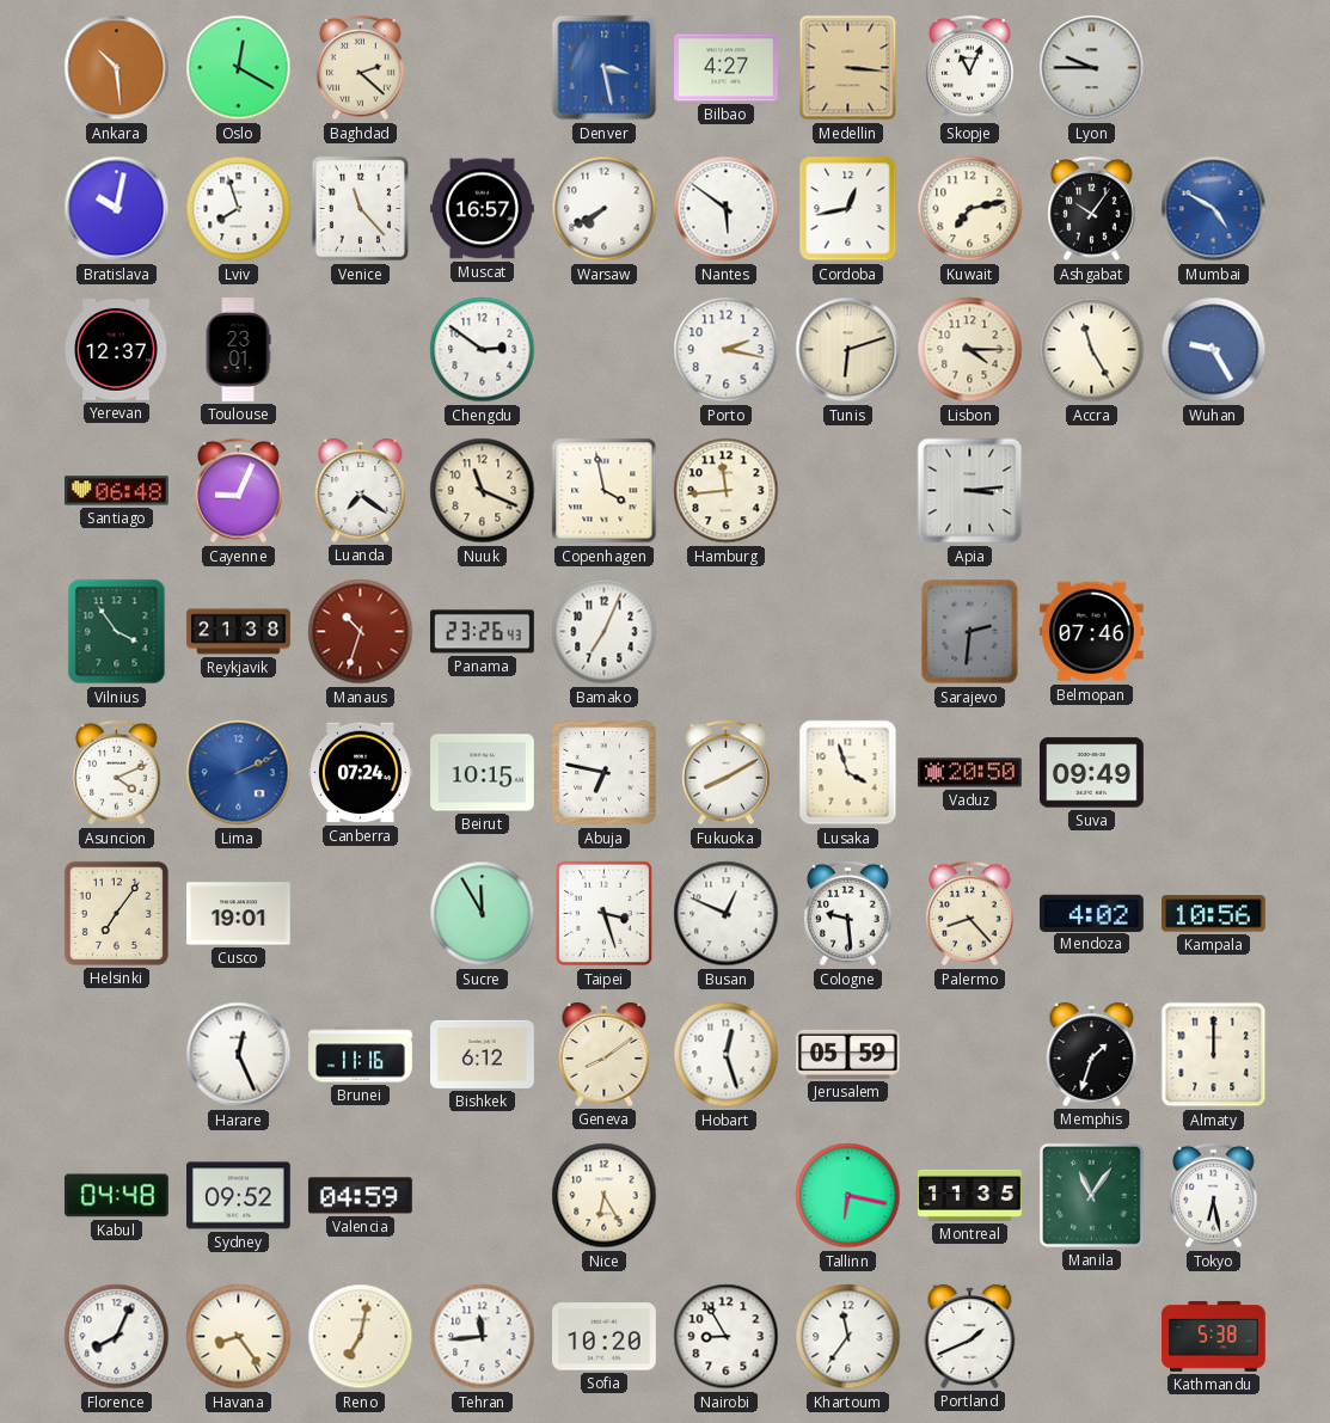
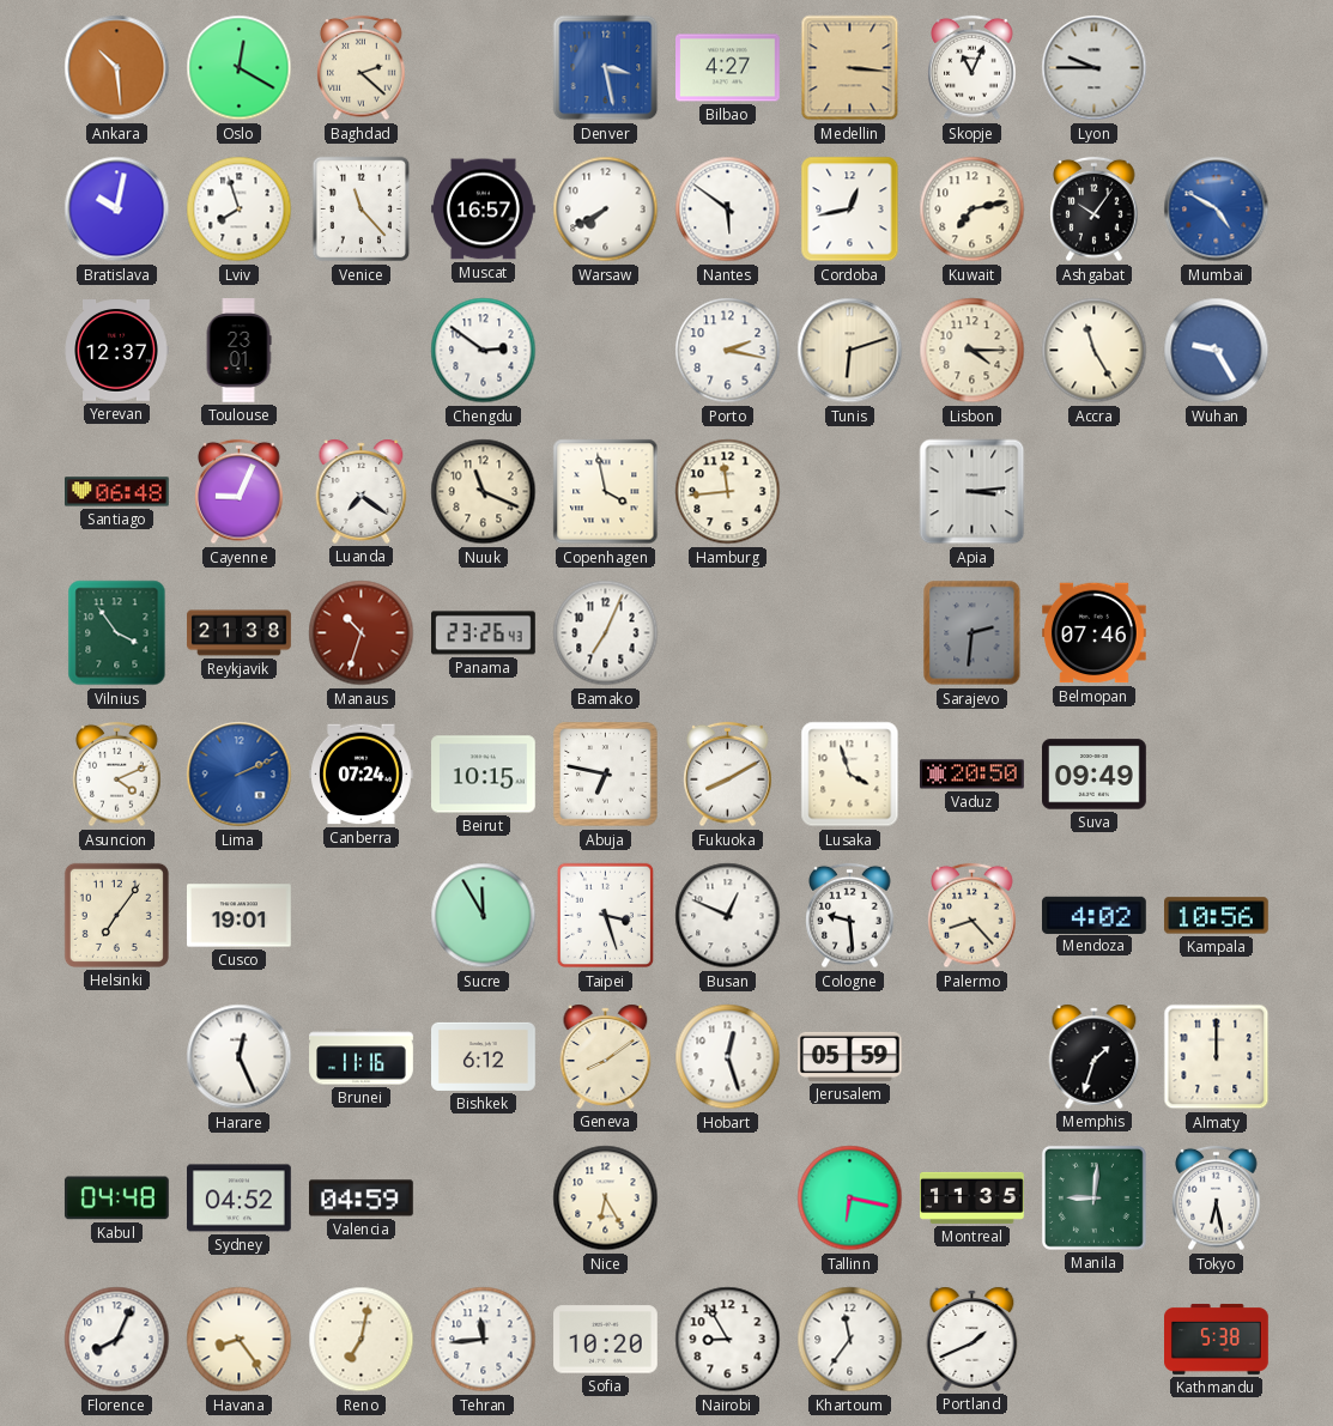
Sydney: 09:52 -> 04:52 (240, 1199)
Manila: 11:06 -> 9:01 (1093, 1197)
